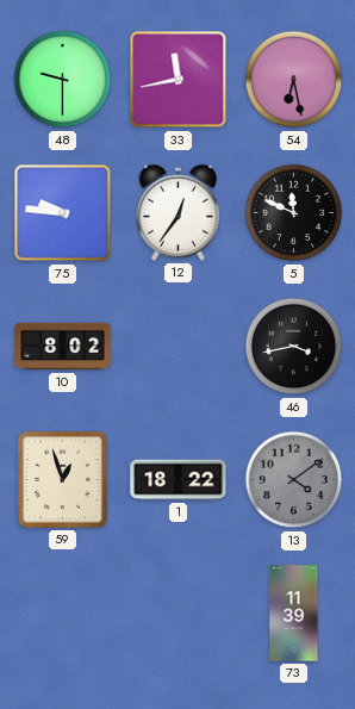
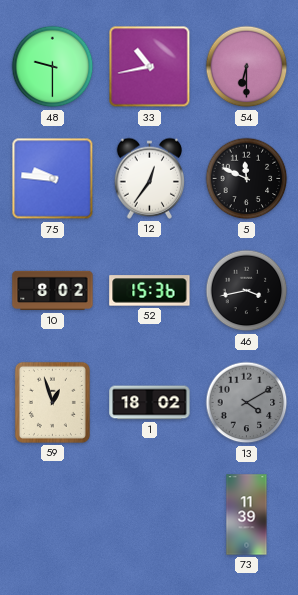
33: 11:43 -> 10:43 (150, 67)
54: 6:28 -> 6:30 (247, 67)
52: none -> 15:36 (150, 291)
1: 18:22 -> 18:02 (150, 403)
13: 4:09 -> 4:10 (247, 403)
